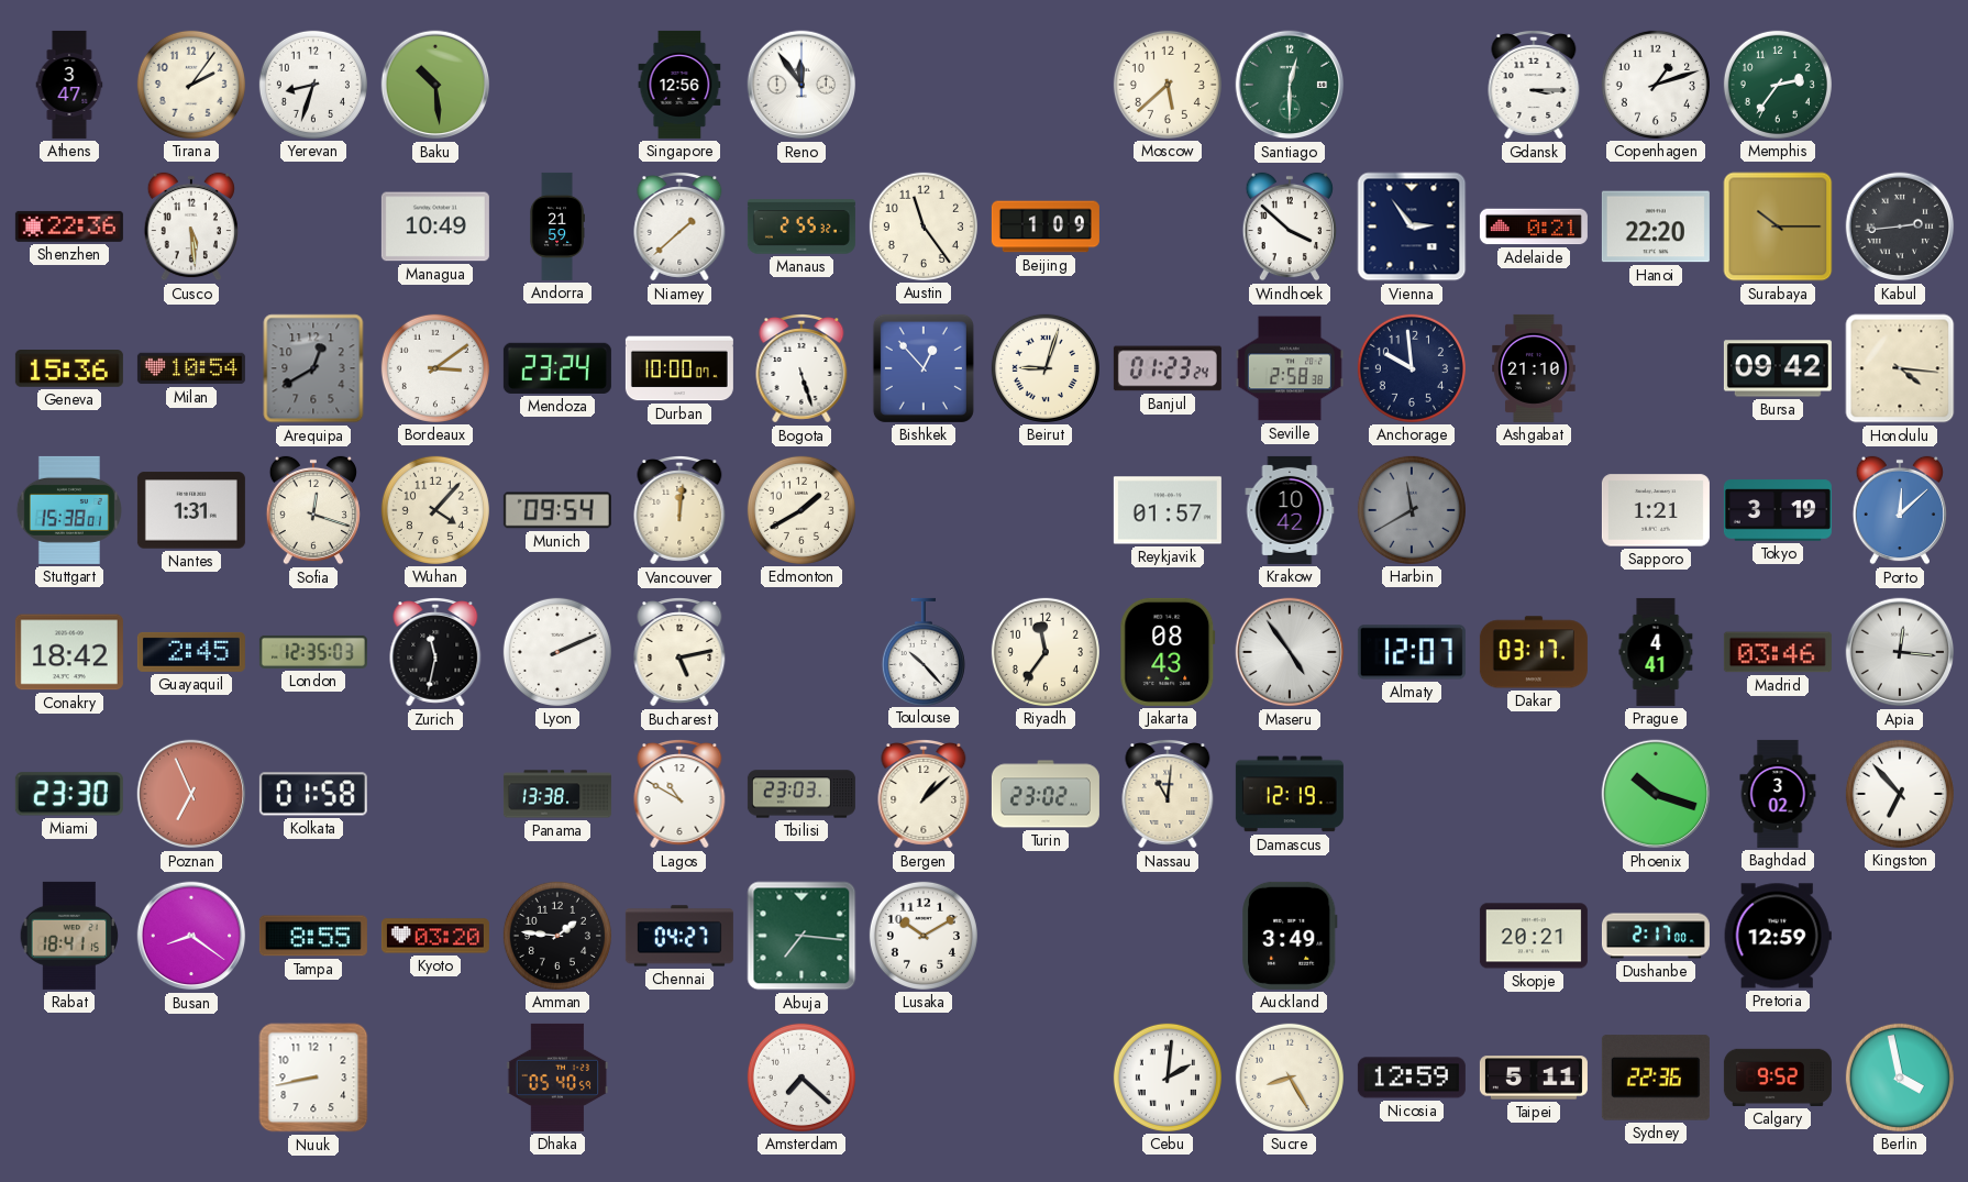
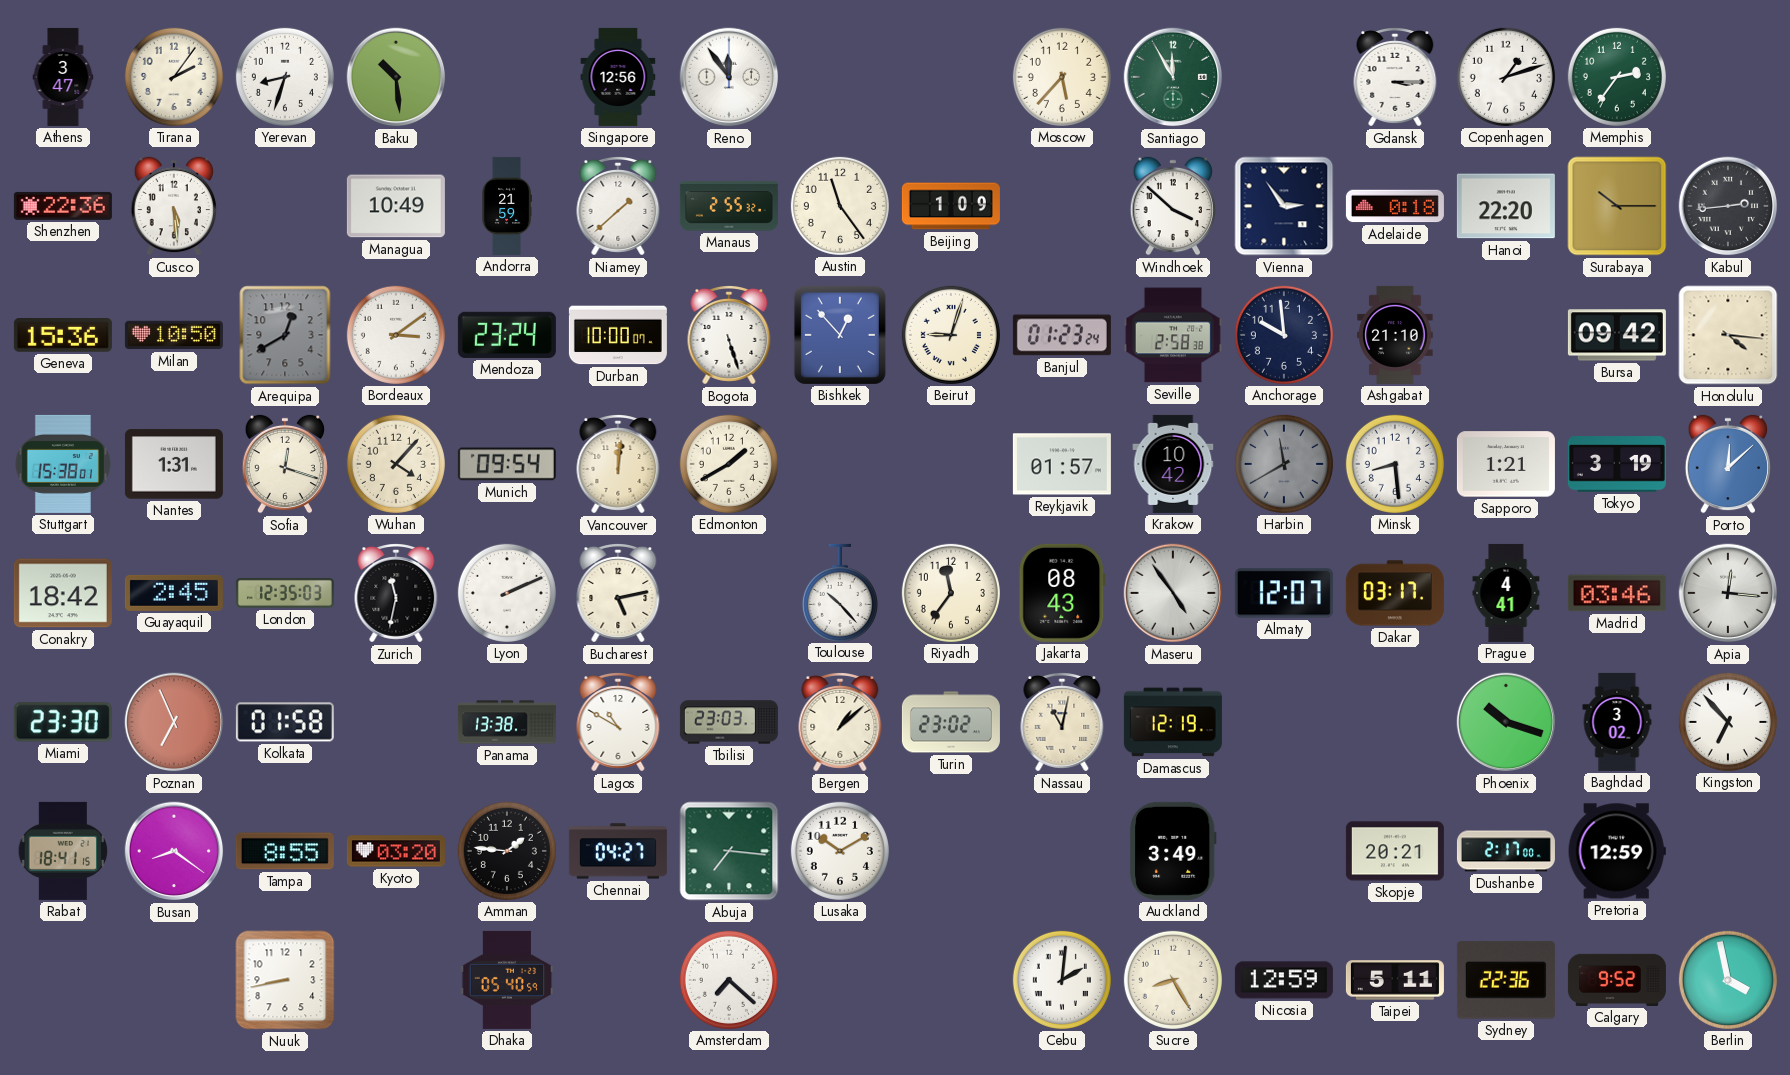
Moscow: 5:38 -> 5:37 (1062, 77)
Santiago: 12:30 -> 11:55 (1173, 77)
Adelaide: 0:21 -> 0:18 (1395, 206)
Milan: 10:54 -> 10:50 (174, 335)
Minsk: none -> 8:29 (1395, 464)
Nassau: 11:01 -> 11:02 (1062, 723)
